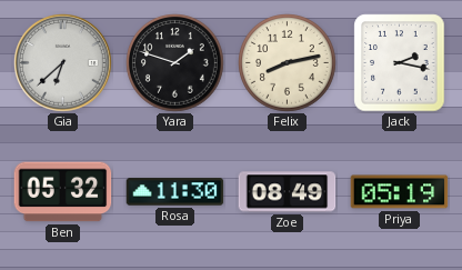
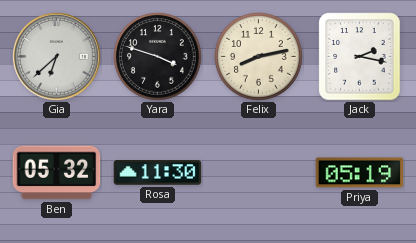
Yara: 1:48 -> 3:48 (158, 57)
Zoe: 08:49 -> none (288, 192)
